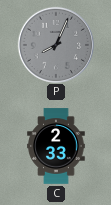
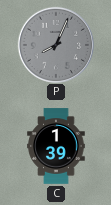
C: 2:33 -> 1:39 (56, 146)
